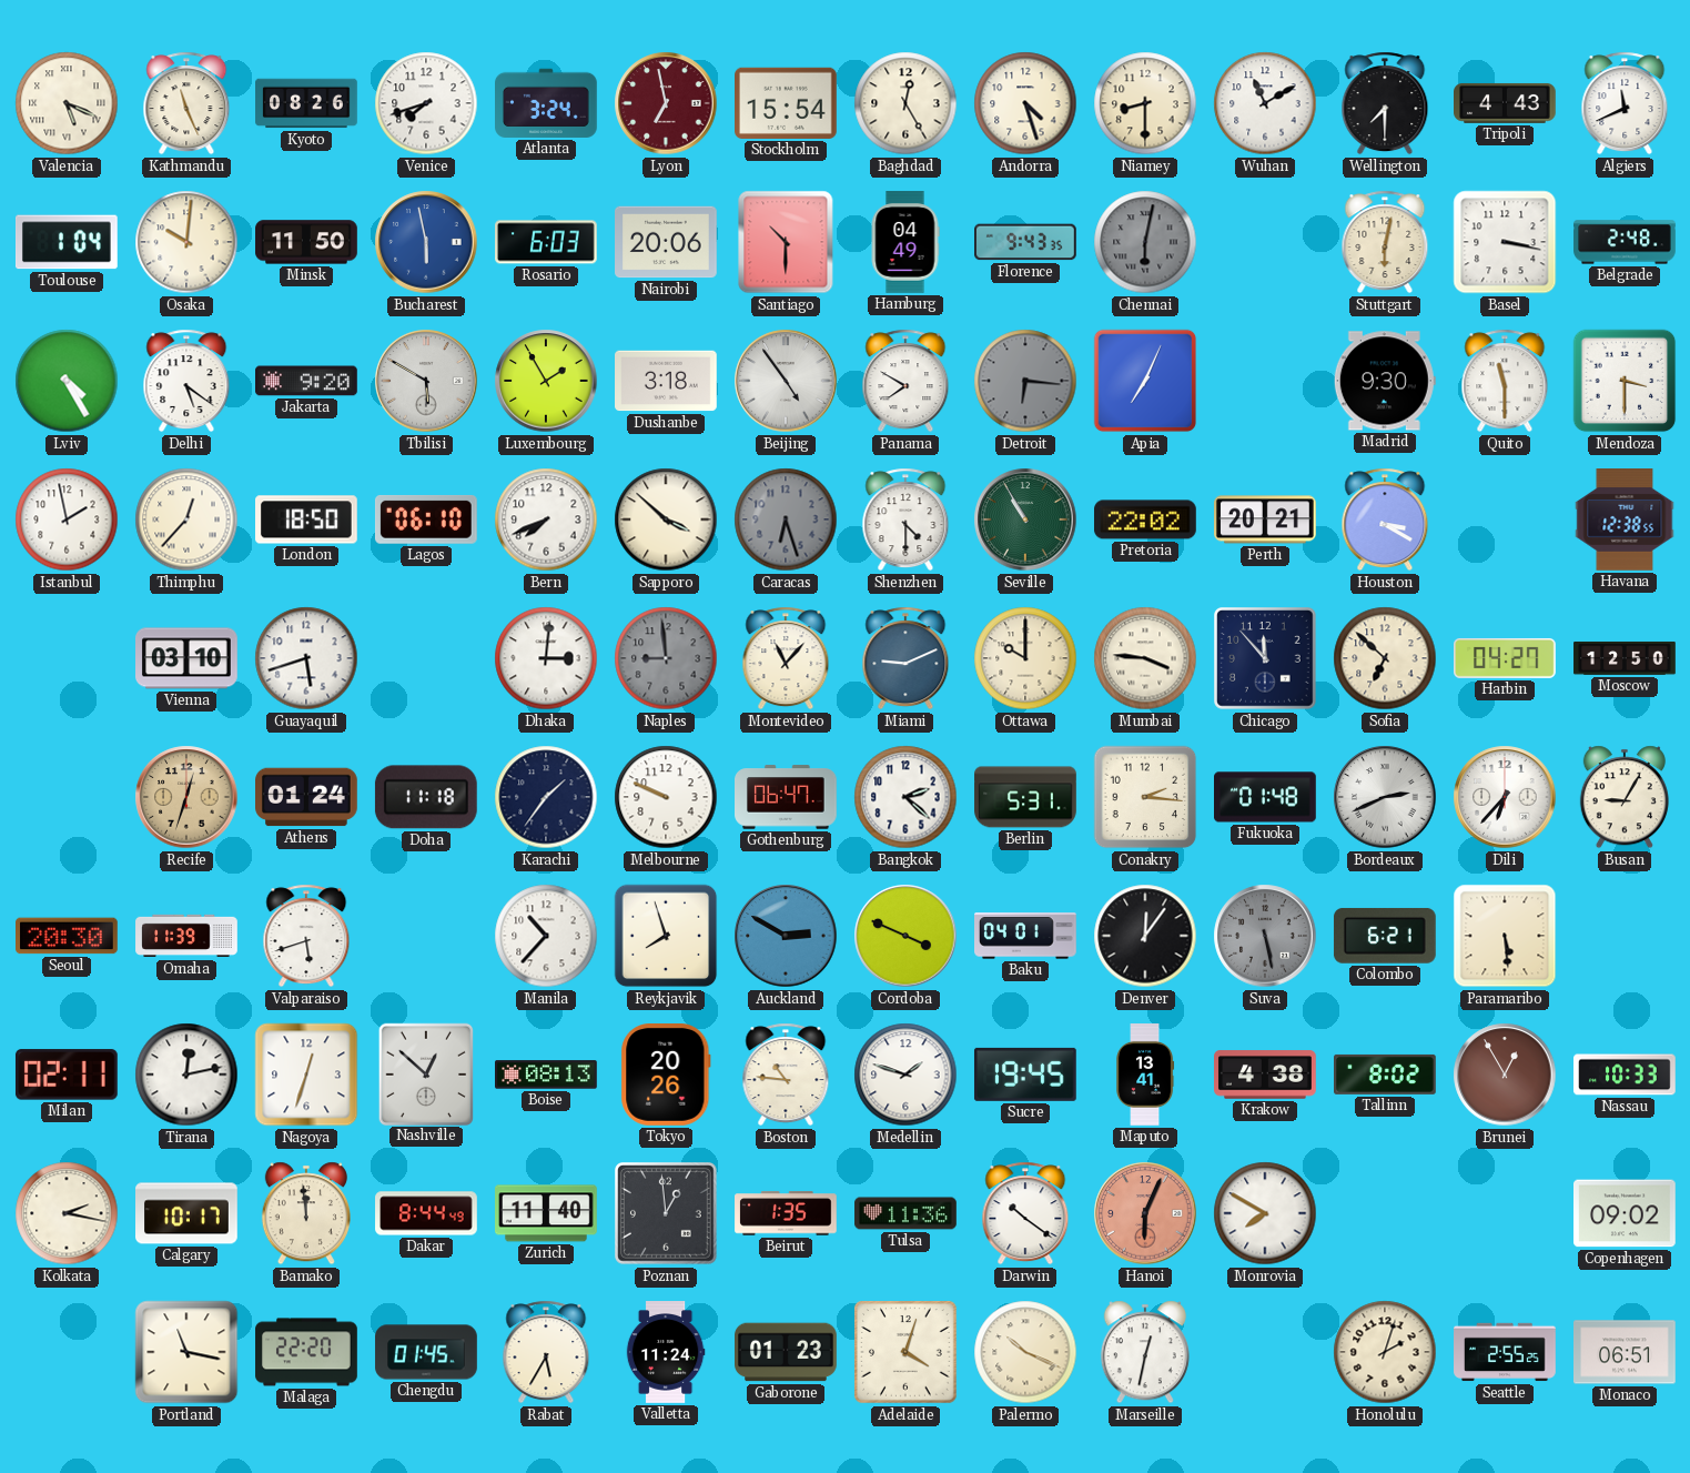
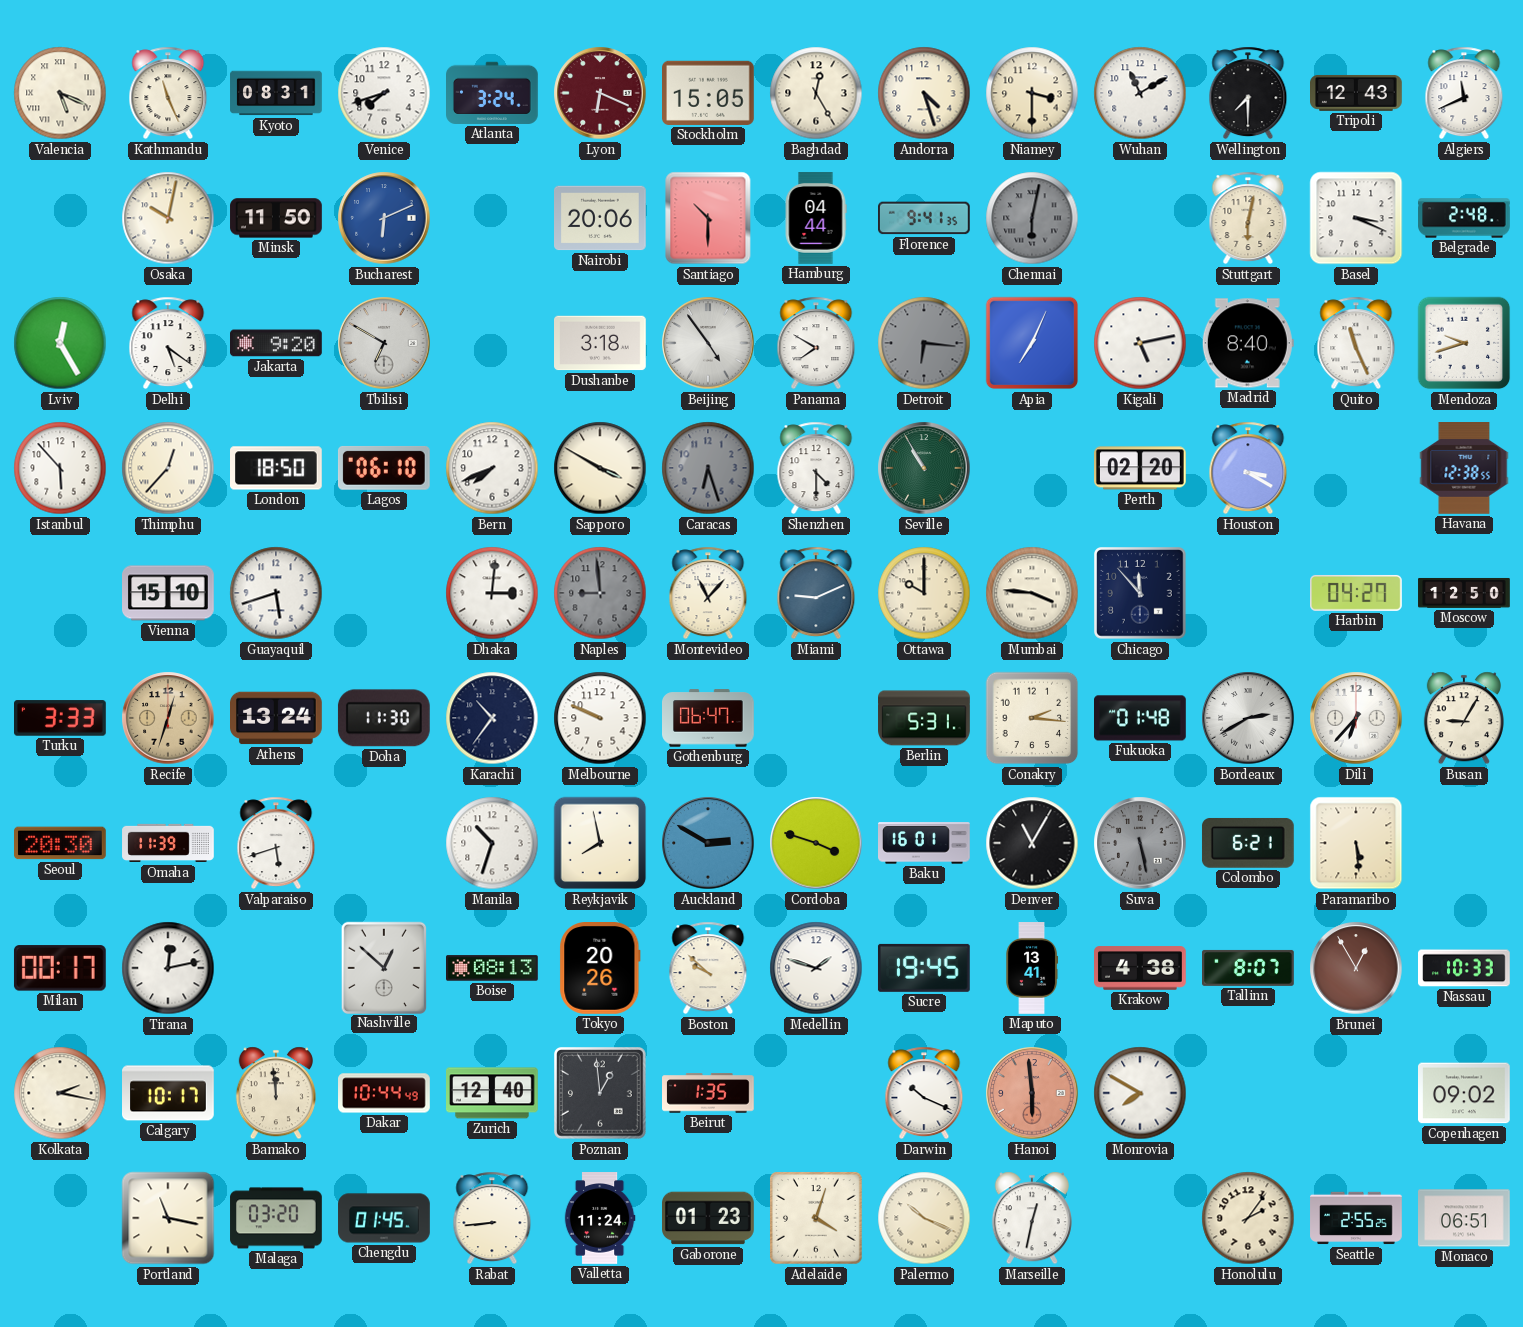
Kyoto: 08:26 -> 08:31 (276, 93)
Lyon: 6:58 -> 6:19 (600, 93)
Stockholm: 15:54 -> 15:05 (709, 93)
Niamey: 8:30 -> 3:30 (1032, 93)
Tripoli: 4:43 -> 12:43 (1356, 93)
Toulouse: 1:04 -> none (68, 242)
Osaka: 10:01 -> 10:02 (168, 218)
Bucharest: 5:58 -> 6:11 (384, 218)
Rosario: 6:03 -> none (546, 242)
Hamburg: 04:49 -> 04:44 (816, 218)
Florence: 9:43 -> 9:41 (925, 218)
Basel: 3:17 -> 3:19 (1356, 218)
Lviv: 4:25 -> 12:25 (60, 343)
Tbilisi: 5:50 -> 6:50 (384, 343)
Luxembourg: 1:55 -> none (546, 381)
Kigali: none -> 5:13 (1140, 343)
Madrid: 9:30 -> 8:40 (1248, 343)
Quito: 11:30 -> 11:26 (1356, 343)
Mendoza: 3:30 -> 9:42 (1464, 343)
Istanbul: 1:58 -> 5:53 (60, 468)
Sapporo: 3:52 -> 3:50 (600, 468)
Pretoria: 22:02 -> none (1146, 519)
Perth: 20:21 -> 02:20 (1141, 468)
Vienna: 03:10 -> 15:10 (169, 593)
Sofia: 6:52 -> none (1385, 658)
Turku: none -> 3:33 (61, 718)
Athens: 01:24 -> 13:24 (277, 718)
Doha: 11:18 -> 11:30 (384, 718)
Karachi: 1:36 -> 10:36 (492, 718)
Bangkok: 2:22 -> none (905, 797)
Bordeaux: 2:41 -> 2:40 (1248, 718)
Manila: 10:37 -> 10:33 (492, 843)
Reykjavik: 7:57 -> 7:58 (600, 843)
Cordoba: 3:49 -> 3:48 (816, 843)
Baku: 04:01 -> 16:01 (925, 843)
Denver: 12:06 -> 11:05 (1032, 843)
Milan: 02:11 -> 00:17 (60, 968)
Nagoya: 12:33 -> none (306, 1075)
Boston: 10:46 -> 9:52 (708, 968)
Tallinn: 8:02 -> 8:07 (1249, 968)
Dakar: 8:44 -> 10:44 (384, 1093)
Zurich: 11:40 -> 12:40 (493, 1093)
Tulsa: 11:36 -> none (905, 1213)
Darwin: 10:21 -> 10:19 (924, 1093)
Hanoi: 6:04 -> 5:59 (1032, 1093)
Malaga: 22:20 -> 03:20 (276, 1218)
Rabat: 5:35 -> 8:44 (492, 1218)
Honolulu: 2:03 -> 2:06 (1248, 1218)
